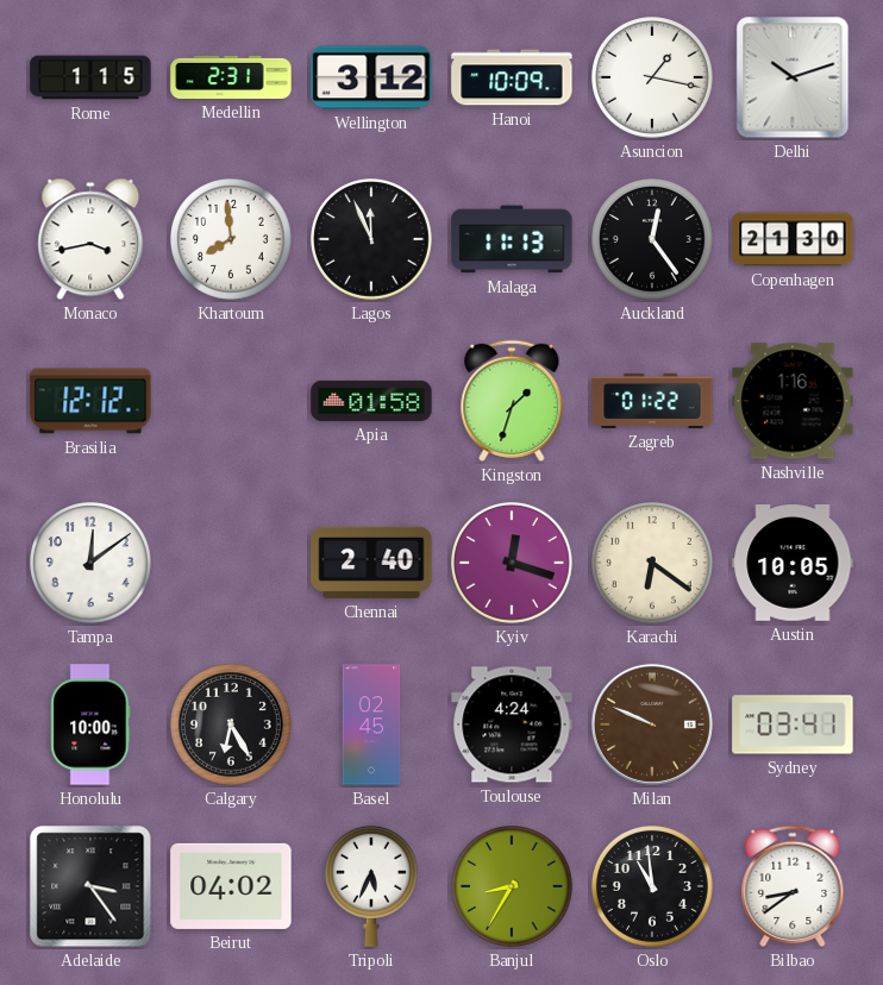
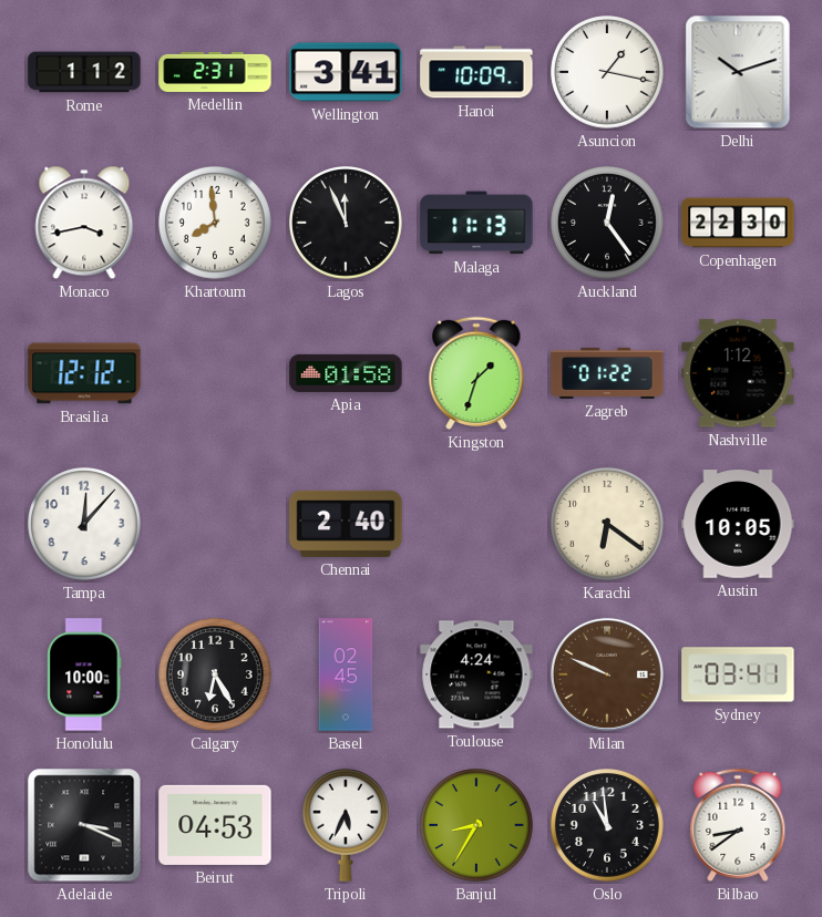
Rome: 1:15 -> 1:12 (84, 72)
Wellington: 3:12 -> 3:41 (346, 72)
Copenhagen: 21:30 -> 22:30 (738, 223)
Nashville: 1:16 -> 1:12 (738, 373)
Tampa: 12:09 -> 12:07 (85, 525)
Kyiv: 12:18 -> none (513, 564)
Adelaide: 3:24 -> 3:19 (84, 825)
Beirut: 04:02 -> 04:53 (215, 825)
